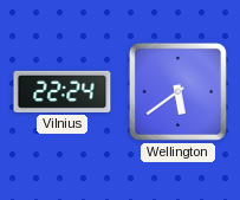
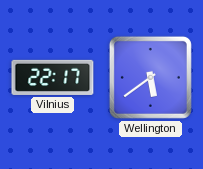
Vilnius: 22:24 -> 22:17 (53, 77)
